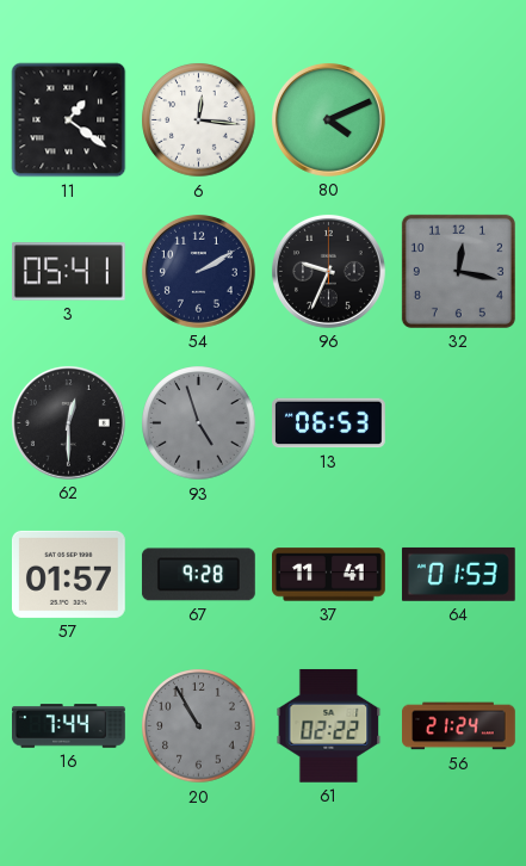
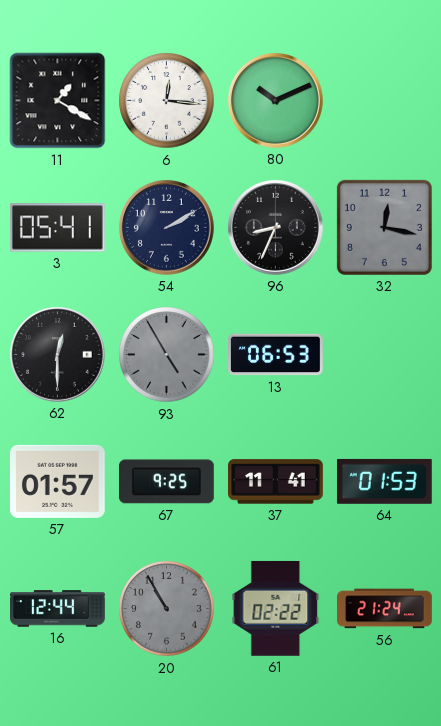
11: 1:21 -> 1:20 (58, 101)
80: 4:11 -> 10:11 (275, 100)
96: 9:34 -> 8:34 (275, 227)
93: 4:57 -> 4:55 (167, 355)
67: 9:28 -> 9:25 (166, 482)
16: 7:44 -> 12:44 (58, 609)
